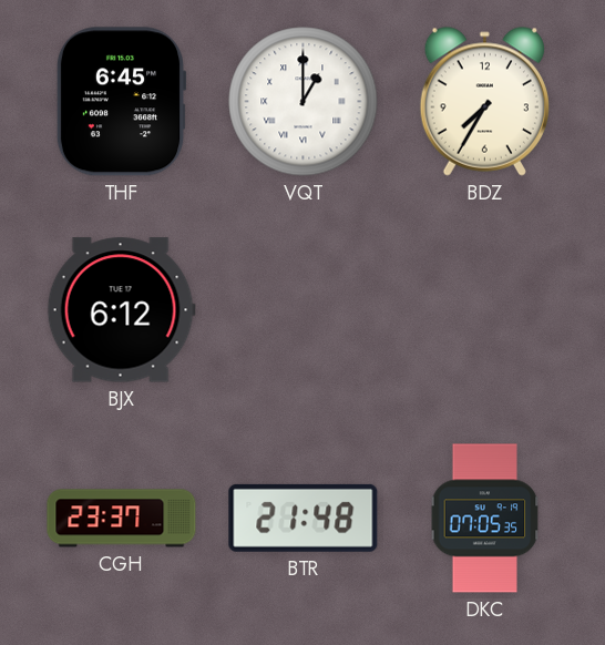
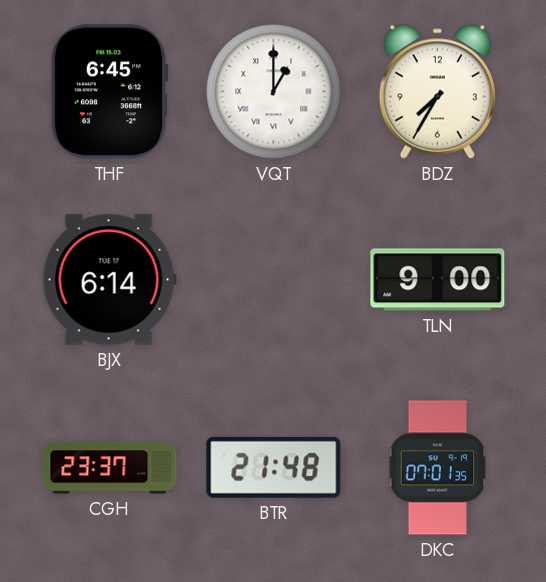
BJX: 6:12 -> 6:14 (109, 280)
TLN: none -> 9:00 (438, 280)
DKC: 07:05 -> 07:01 (438, 468)
